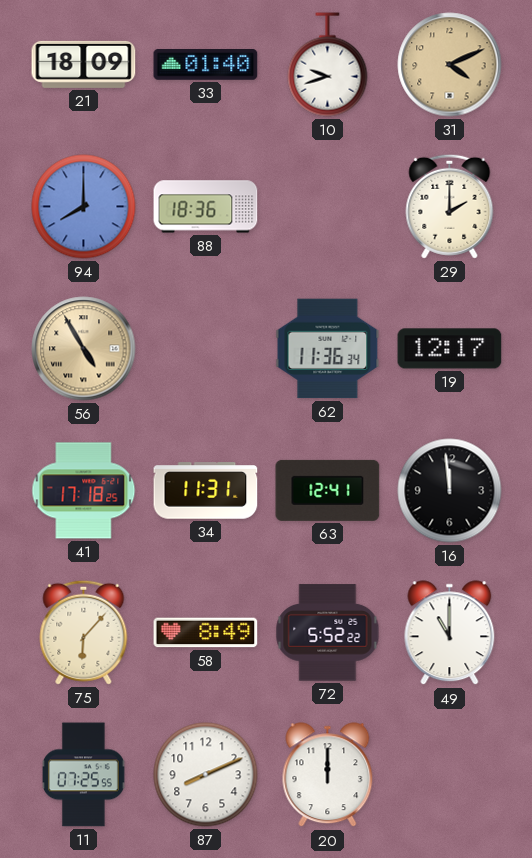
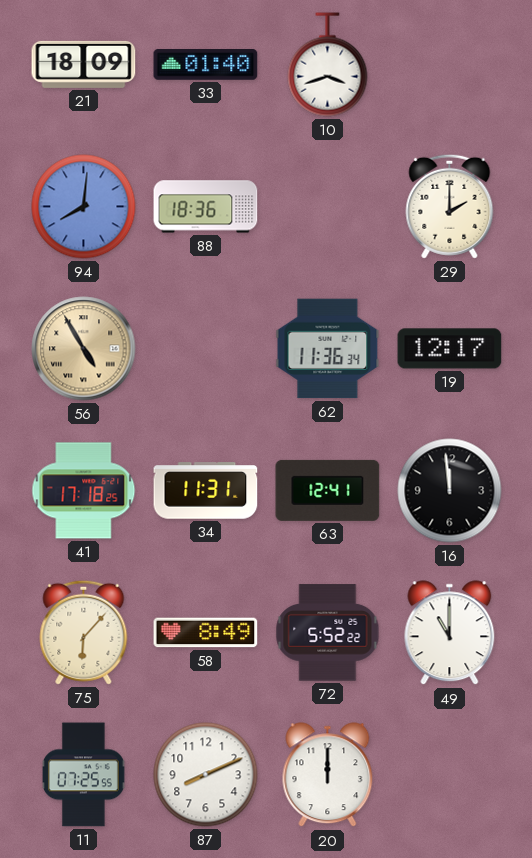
10: 9:42 -> 3:42 (328, 65)
31: 4:11 -> none (450, 65)
94: 8:00 -> 8:01 (84, 207)
